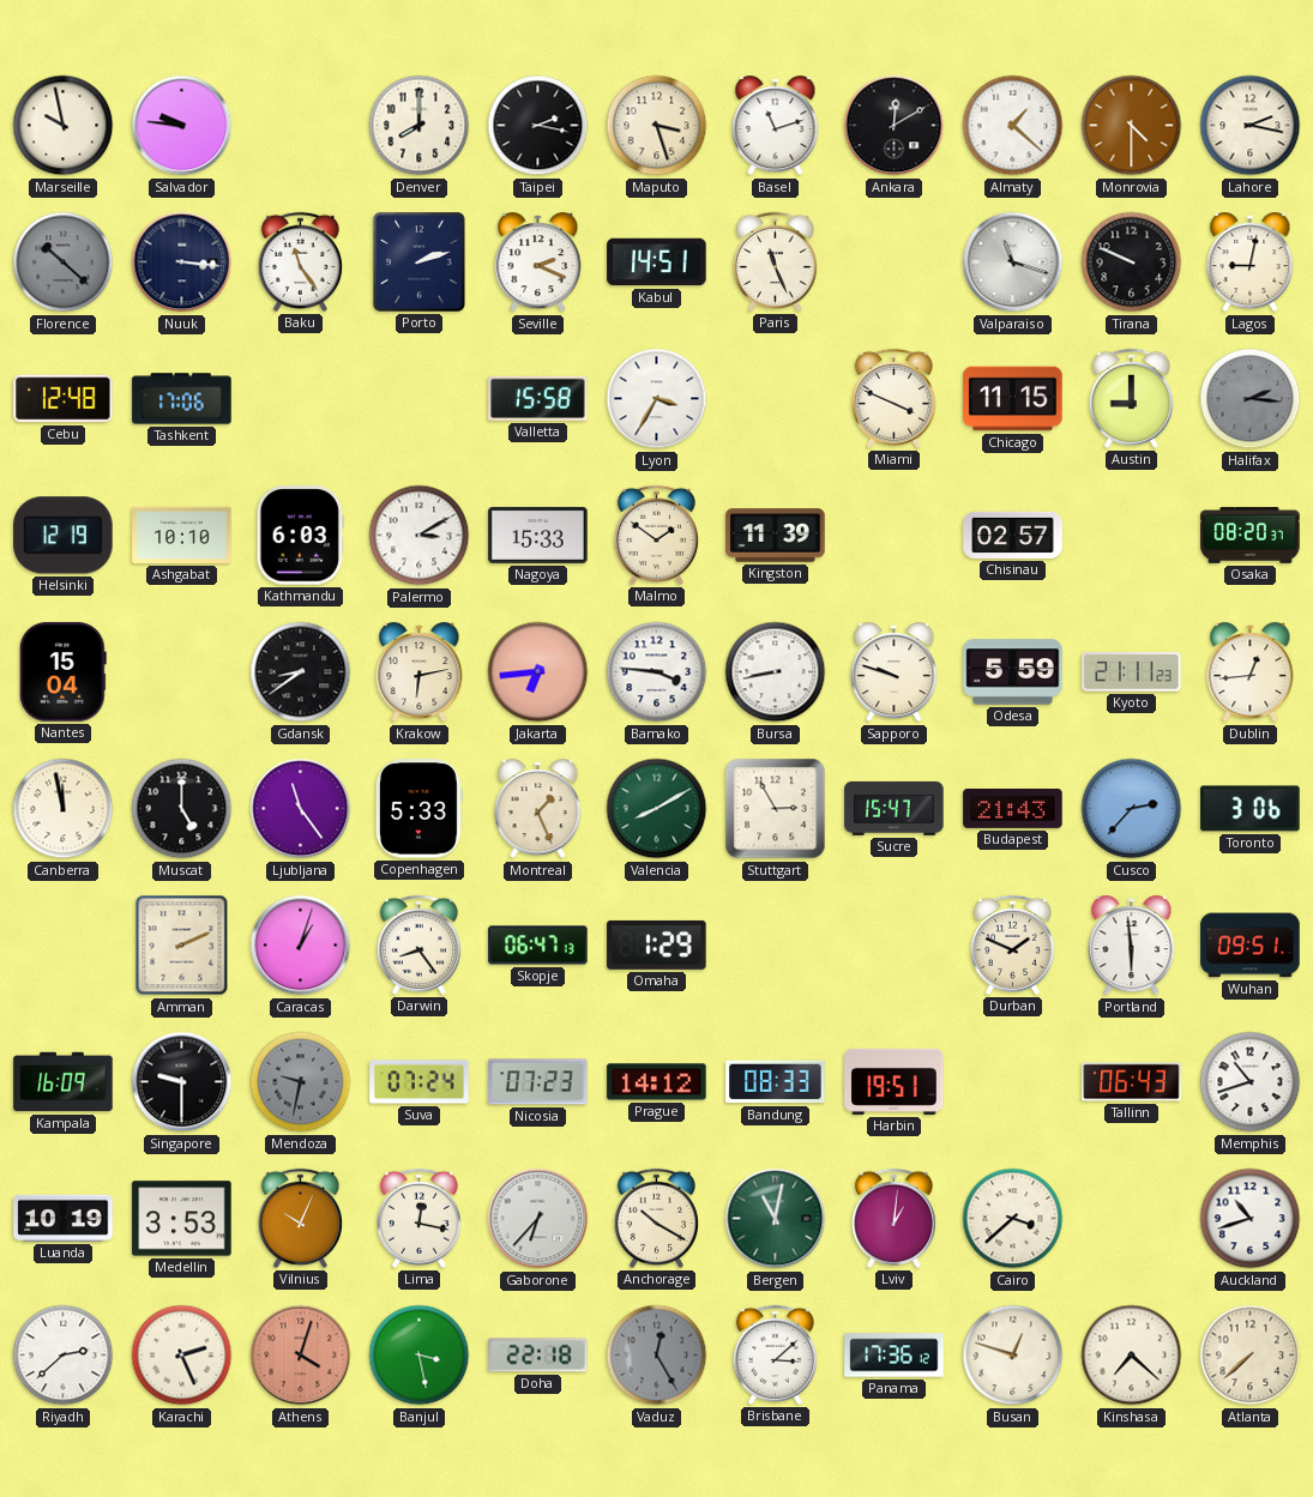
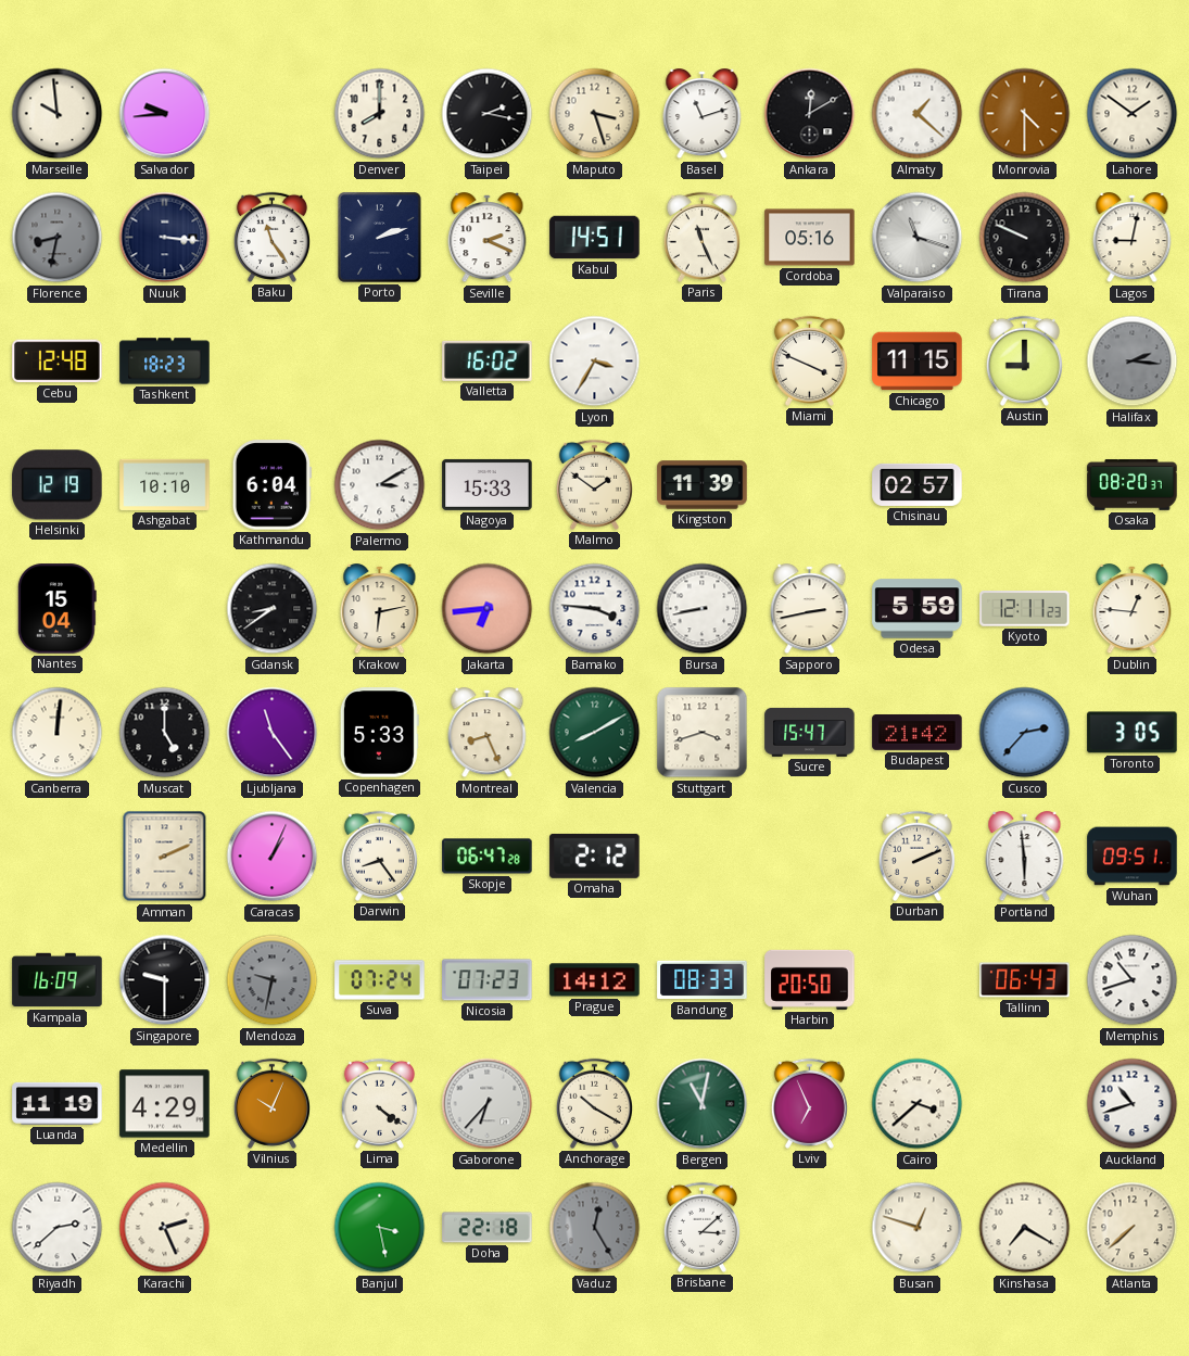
Marseille: 9:58 -> 9:59 (58, 114)
Salvador: 9:46 -> 9:44 (165, 114)
Lahore: 2:17 -> 1:51 (1133, 114)
Florence: 10:22 -> 8:32 (58, 238)
Cordoba: none -> 05:16 (810, 238)
Tashkent: 17:06 -> 18:23 (165, 362)
Valletta: 15:58 -> 16:02 (488, 360)
Kathmandu: 6:03 -> 6:04 (271, 485)
Sapporo: 9:48 -> 2:43 (810, 609)
Kyoto: 21:11 -> 12:11 (1025, 609)
Dublin: 12:44 -> 12:46 (1133, 609)
Canberra: 11:58 -> 12:01 (58, 733)
Montreal: 1:26 -> 8:26 (488, 733)
Stuttgart: 2:55 -> 3:42 (703, 733)
Budapest: 21:43 -> 21:42 (918, 733)
Toronto: 3:06 -> 3:05 (1133, 733)
Caracas: 1:03 -> 1:04 (273, 857)
Skopje: 06:47:13 -> 06:47:28 (488, 857)
Omaha: 1:29 -> 2:12 (595, 856)
Durban: 1:49 -> 2:11 (916, 856)
Harbin: 19:51 -> 20:50 (810, 979)
Luanda: 10:19 -> 11:19 (58, 1103)
Medellin: 3:53 -> 4:29 (165, 1104)
Lima: 12:17 -> 4:21 (379, 1103)
Lviv: 1:01 -> 6:56 (809, 1103)
Athens: 4:03 -> none (301, 1356)
Panama: 17:36 -> none (895, 1356)
Kinshasa: 7:22 -> 7:20 (1025, 1228)
